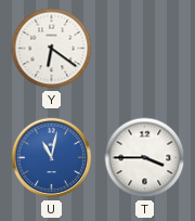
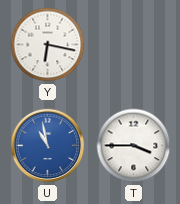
Y: 6:21 -> 6:17 (48, 45)
U: 11:02 -> 10:58 (48, 146)
